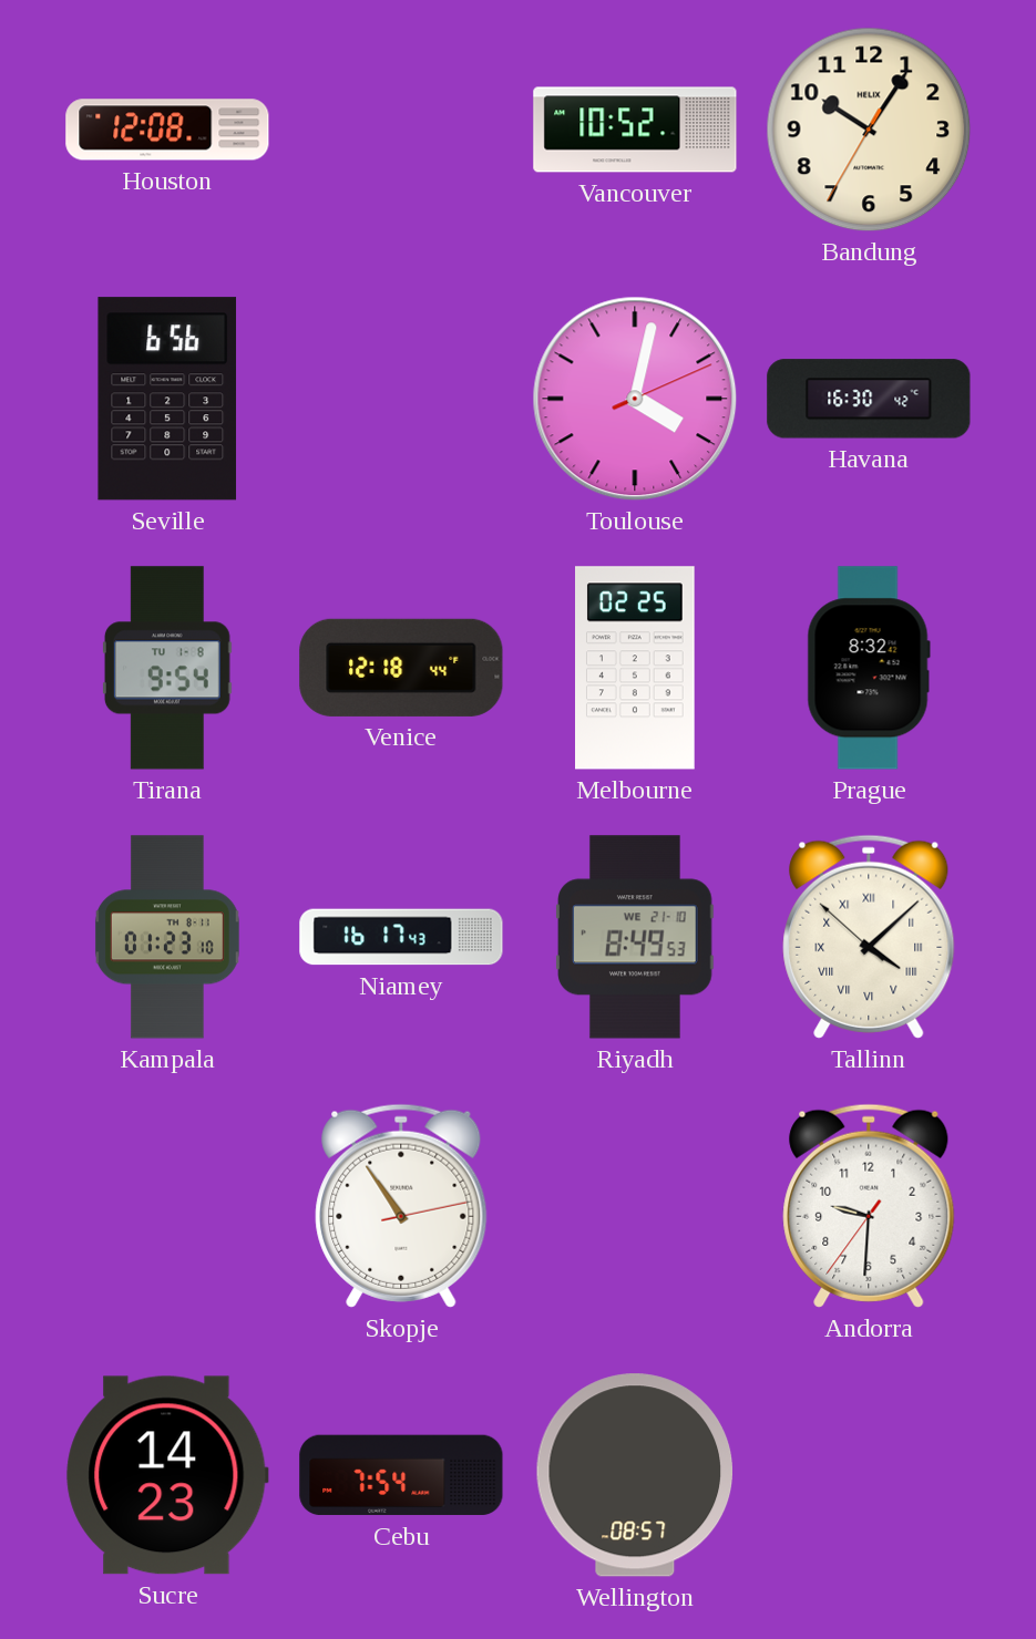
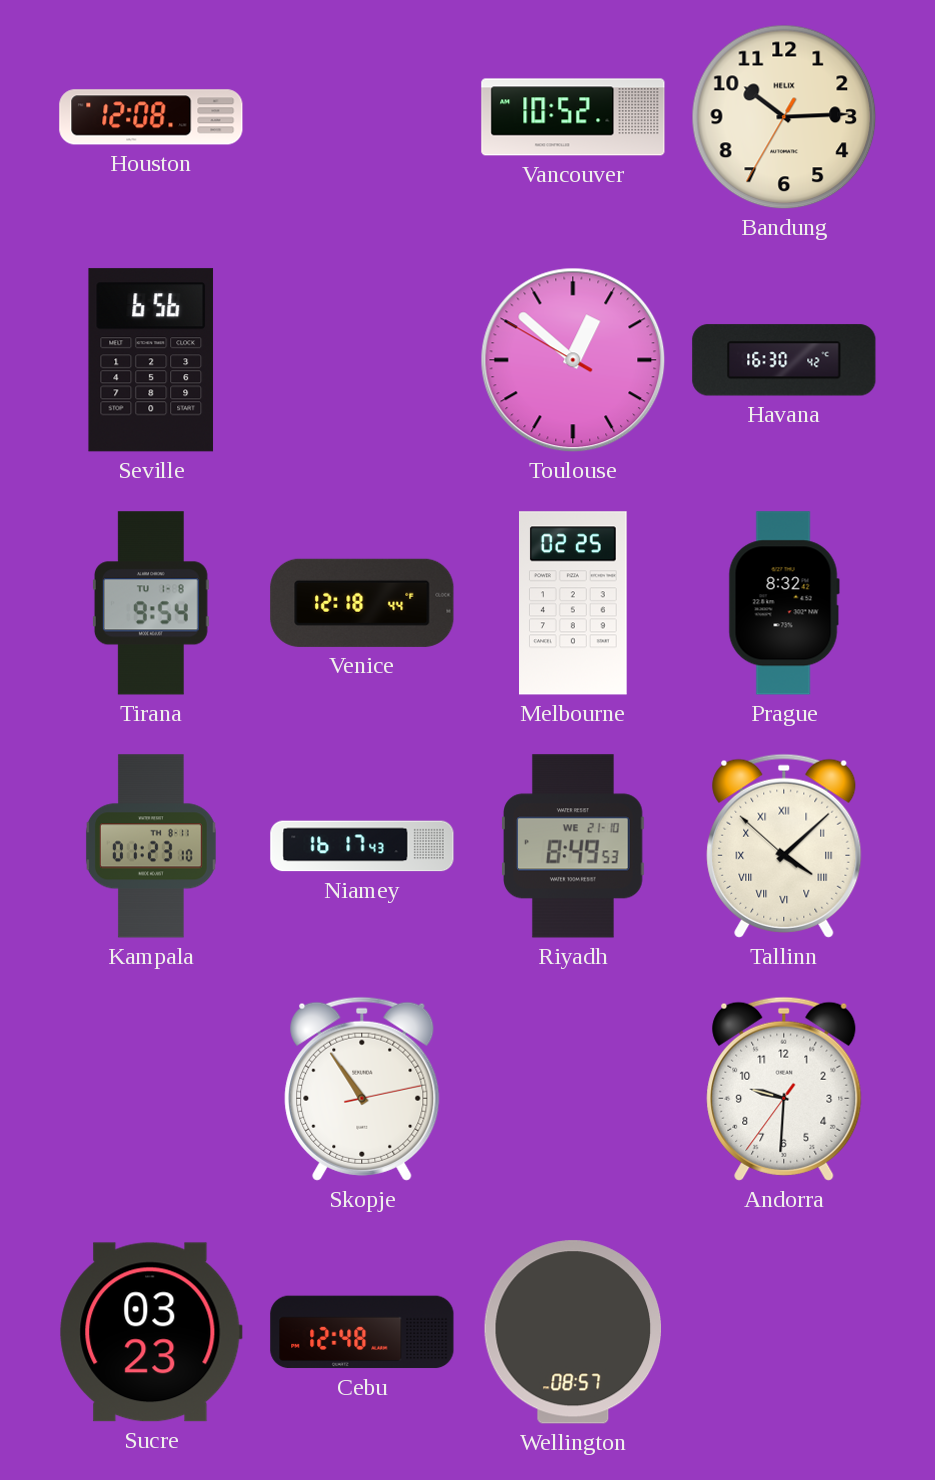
Bandung: 10:05 -> 10:14 (784, 117)
Toulouse: 4:02 -> 12:51 (573, 360)
Sucre: 14:23 -> 03:23 (151, 1332)
Cebu: 7:54 -> 12:48 (362, 1332)
